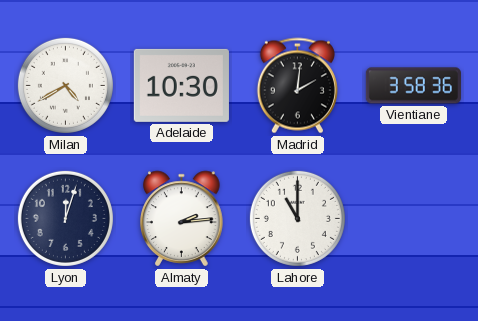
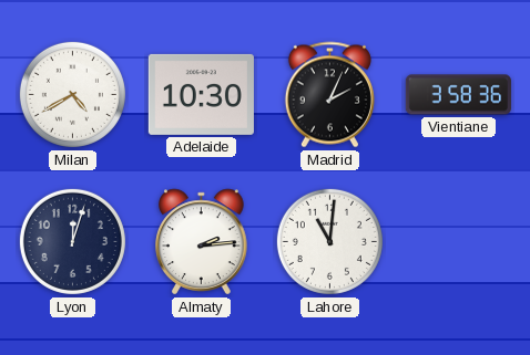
Madrid: 2:01 -> 2:04 (329, 95)
Lahore: 11:00 -> 11:01 (329, 241)
